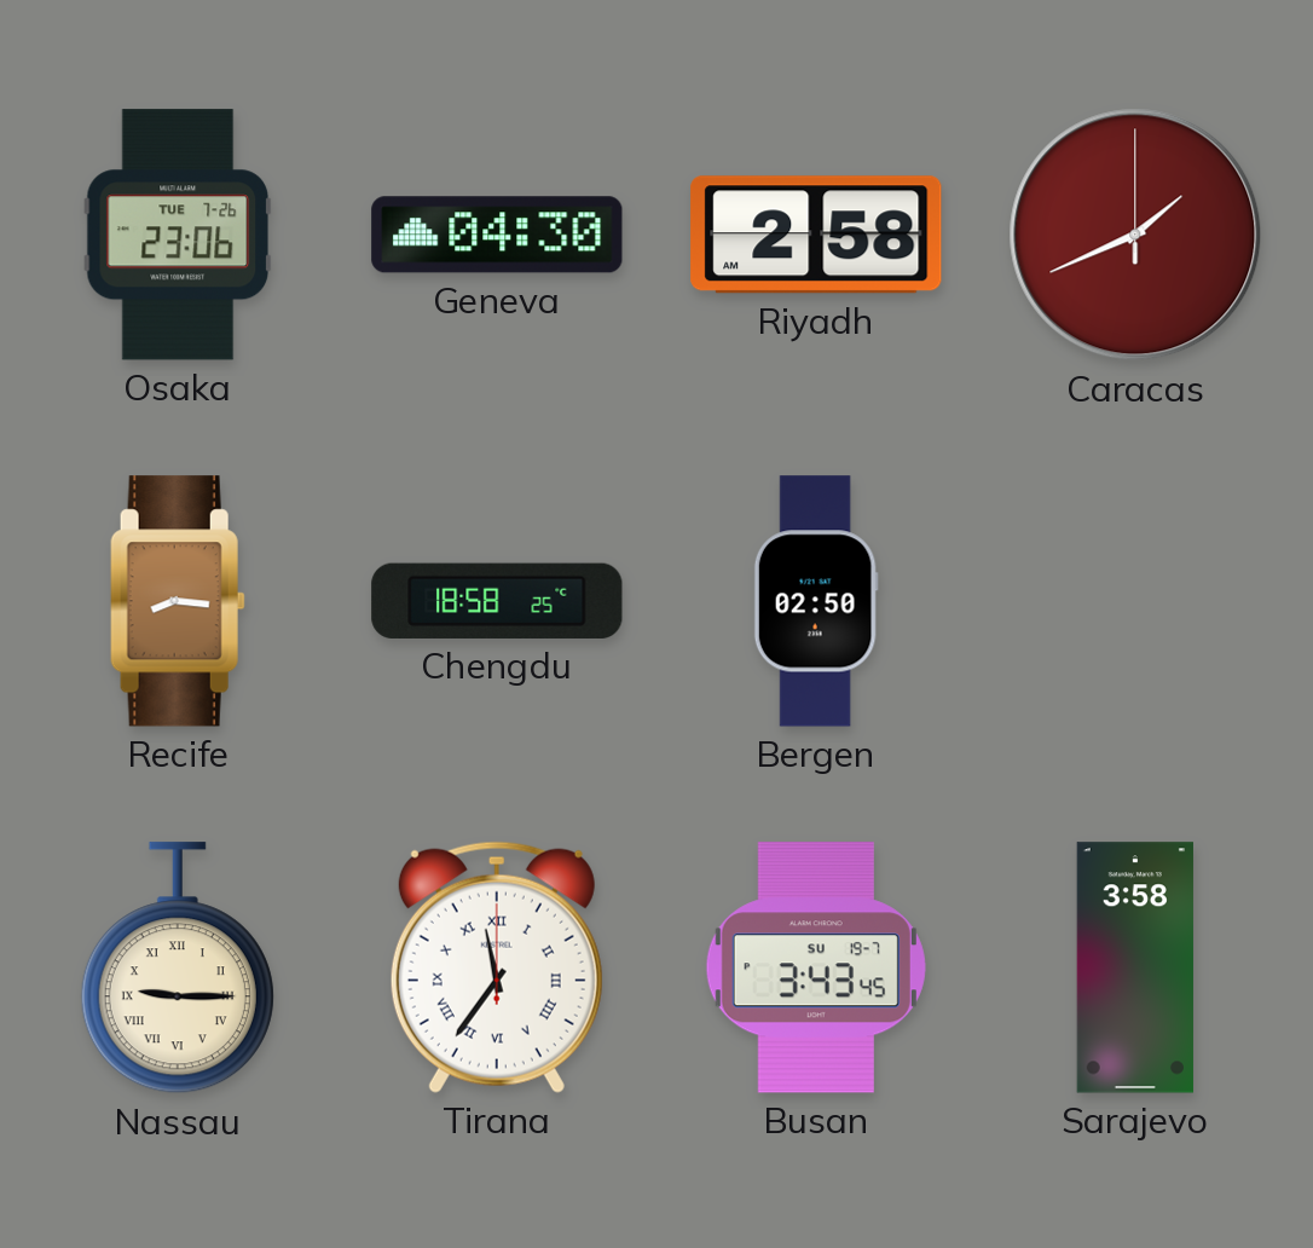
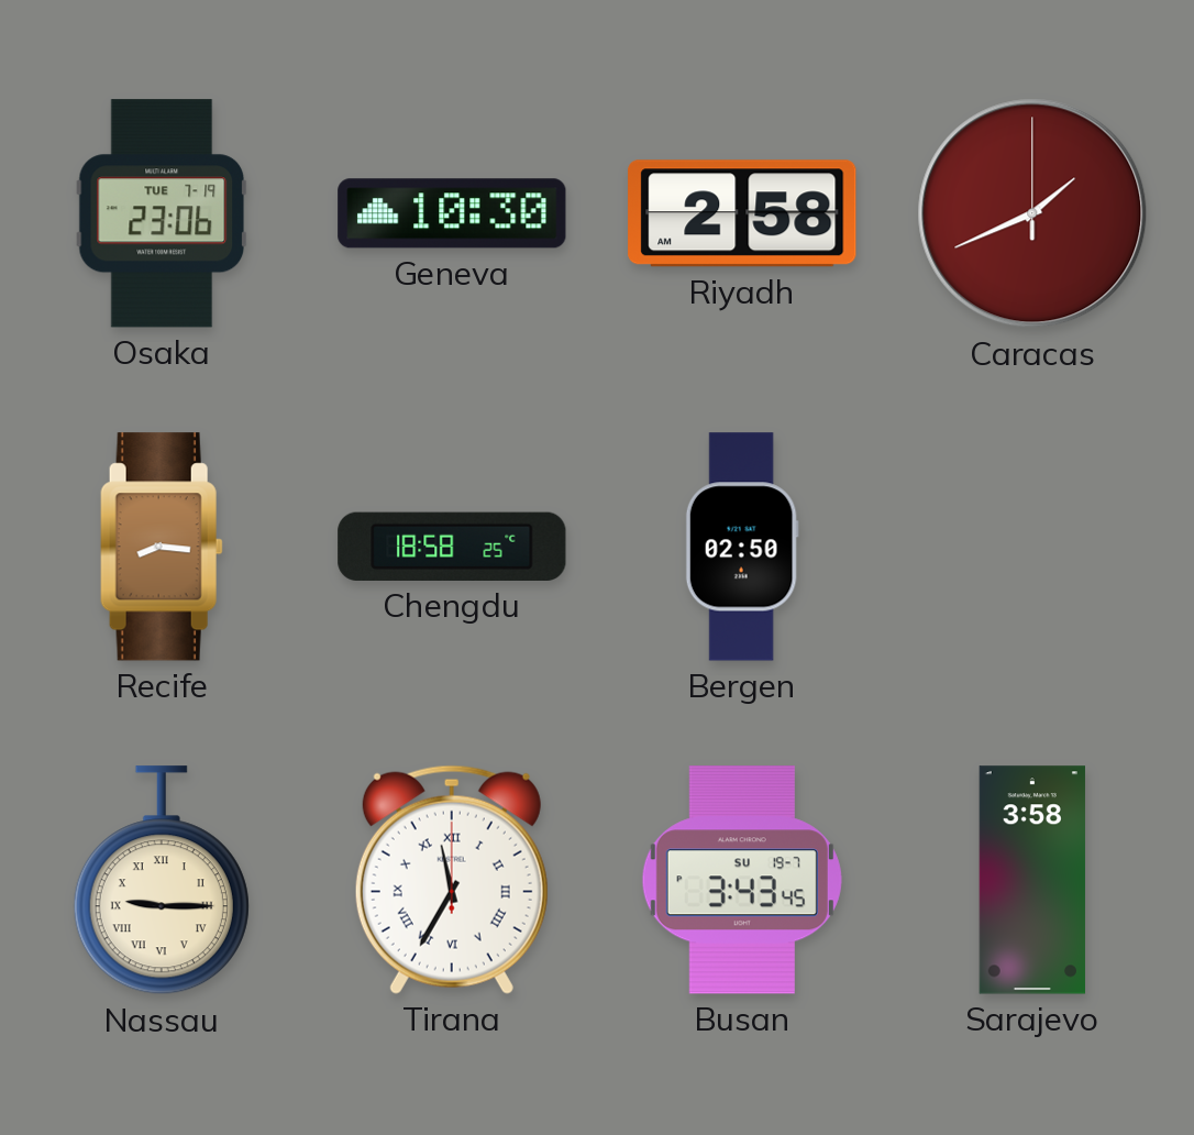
Osaka date: TUE 7-26 -> TUE 7-19 (162, 213)
Geneva: 04:30 -> 10:30 (452, 213)
Tirana: 11:36 -> 11:35 (452, 880)
